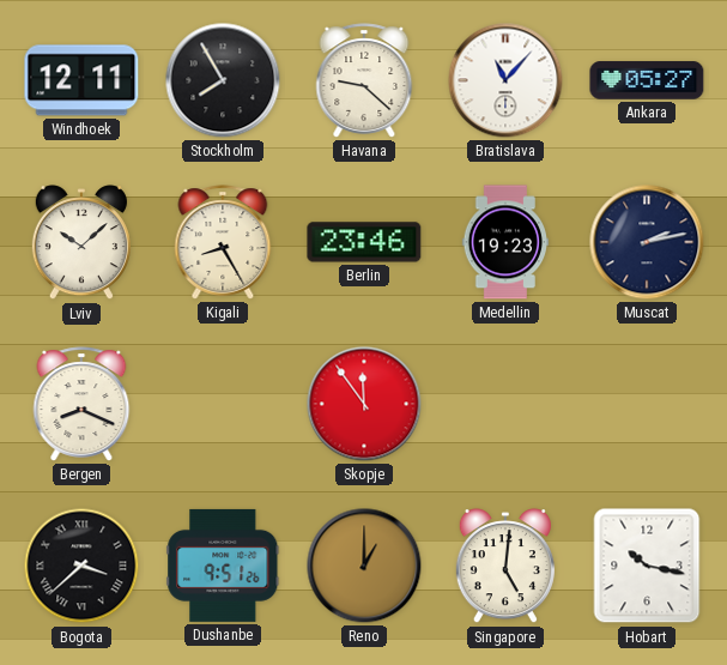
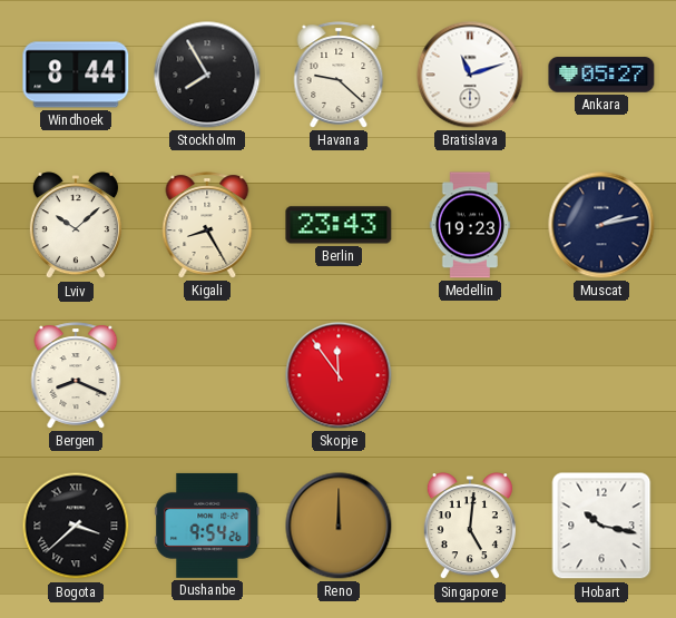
Windhoek: 12:11 -> 8:44 (76, 75)
Bratislava: 11:07 -> 11:12 (470, 75)
Berlin: 23:46 -> 23:43 (339, 225)
Dushanbe: 9:51 -> 9:54 (207, 526)
Reno: 1:00 -> 12:00 (339, 526)
